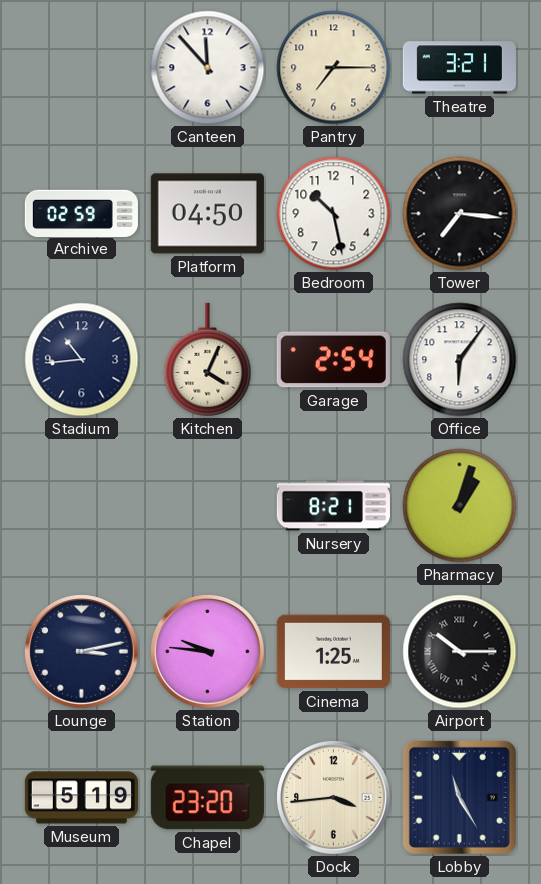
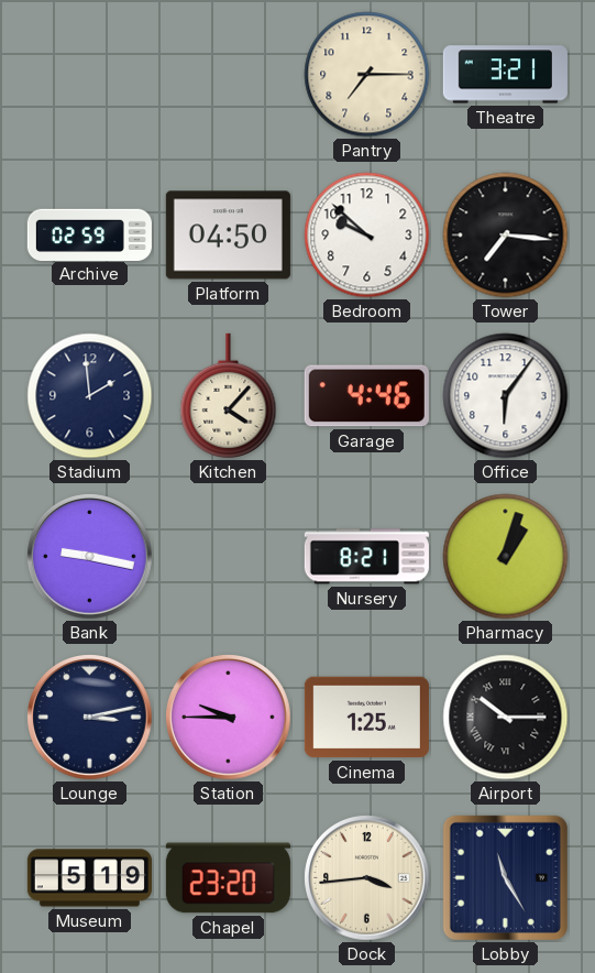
Canteen: 11:53 -> none (208, 68)
Bedroom: 10:28 -> 9:52 (367, 236)
Stadium: 10:44 -> 1:59 (90, 396)
Kitchen: 4:04 -> 4:07 (229, 395)
Garage: 2:54 -> 4:46 (366, 396)
Bank: none -> 9:17 (90, 557)
Station: 9:46 -> 9:45 (229, 718)
